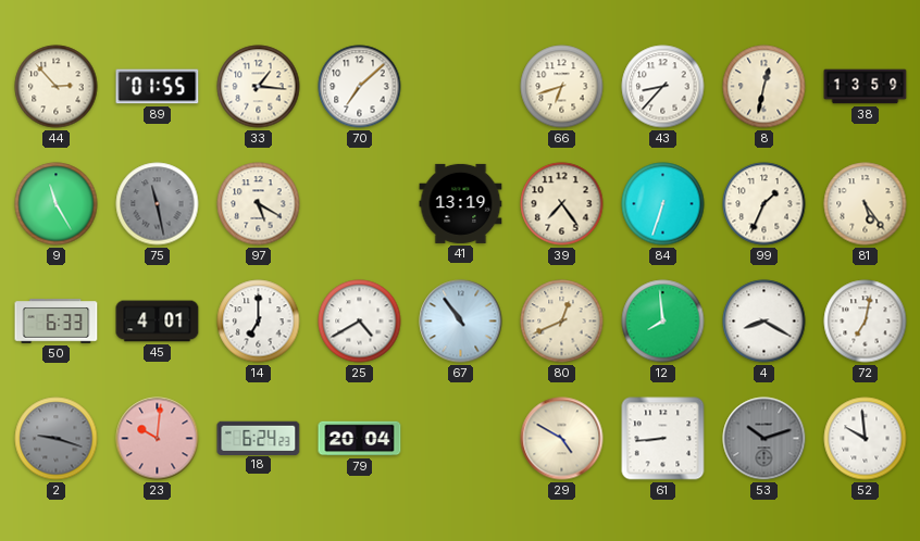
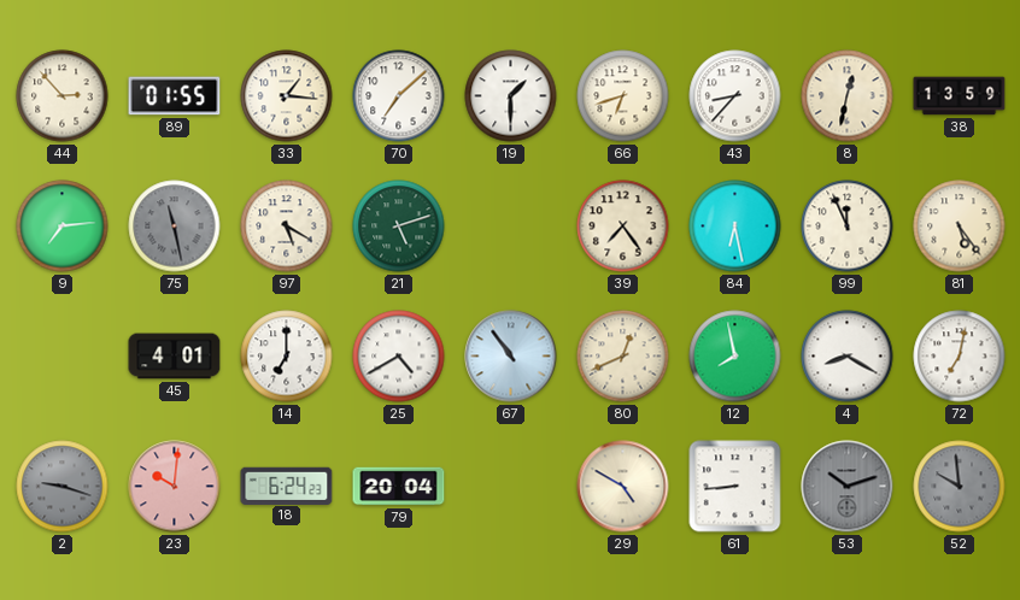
19: none -> 1:30 (511, 96)
9: 11:25 -> 7:14 (63, 227)
21: none -> 5:12 (399, 227)
41: 13:19 -> none (461, 203)
84: 6:33 -> 6:28 (735, 227)
99: 1:34 -> 11:56 (848, 227)
50: 6:33 -> none (57, 322)
12: 7:59 -> 7:58 (735, 357)
52 dial: white -> grey (960, 487)
